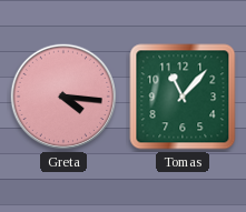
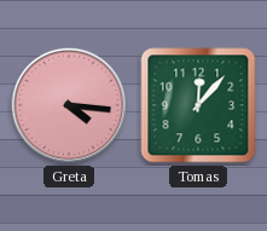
Tomas: 11:07 -> 12:07 (198, 105)
